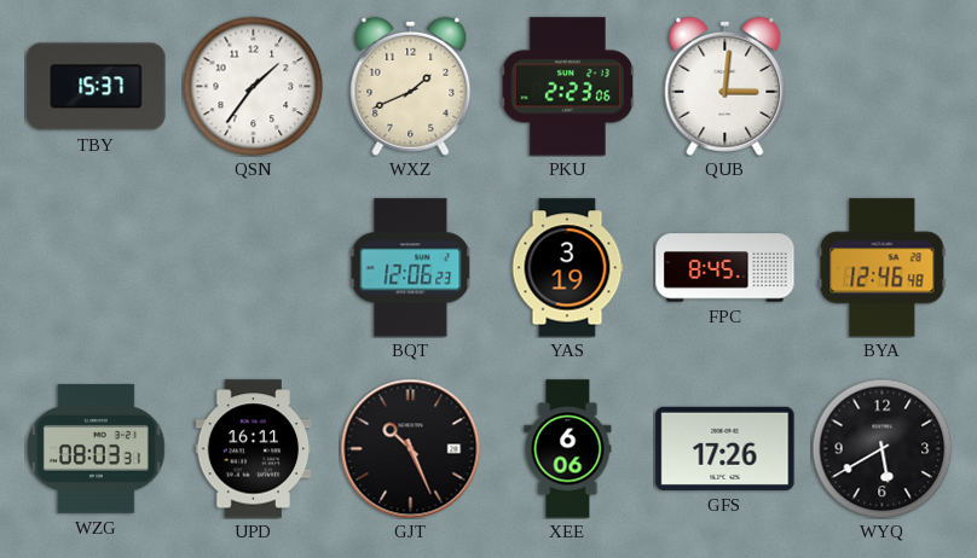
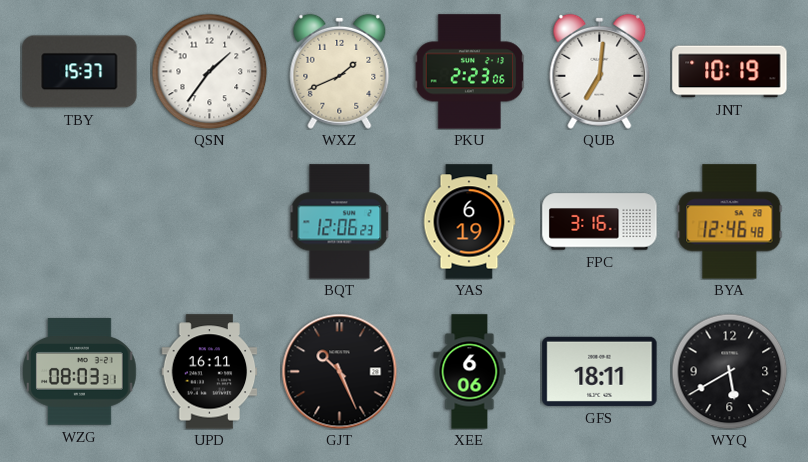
QUB: 3:01 -> 7:01 (600, 71)
JNT: none -> 10:19 (730, 72)
YAS: 3:19 -> 6:19 (469, 222)
FPC: 8:45 -> 3:16 (600, 222)
GFS: 17:26 -> 18:11 (600, 371)
